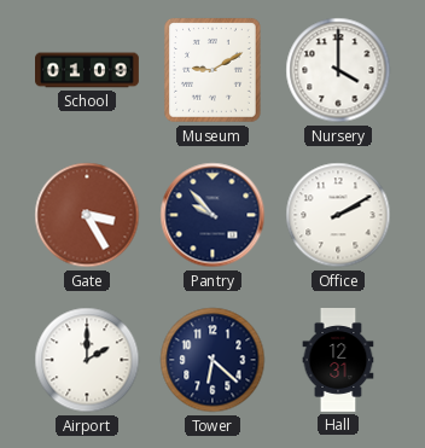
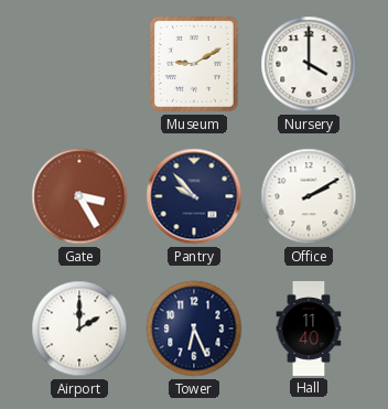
School: 01:09 -> none (88, 70)
Tower: 6:22 -> 6:26 (194, 329)
Hall: 12:31 -> 11:40 (309, 330)
